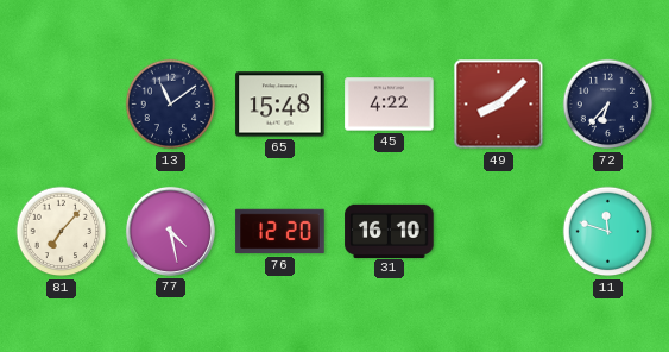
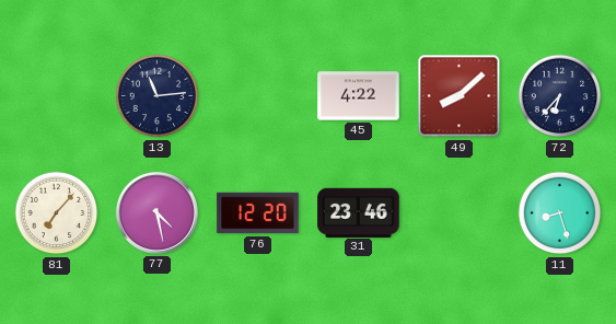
13: 11:09 -> 11:14 (158, 96)
65: 15:48 -> none (280, 105)
31: 16:10 -> 23:46 (359, 212)
11: 11:48 -> 8:27 (560, 213)
